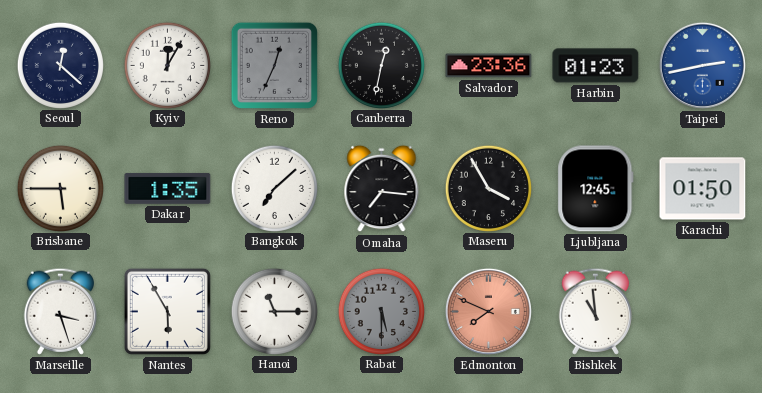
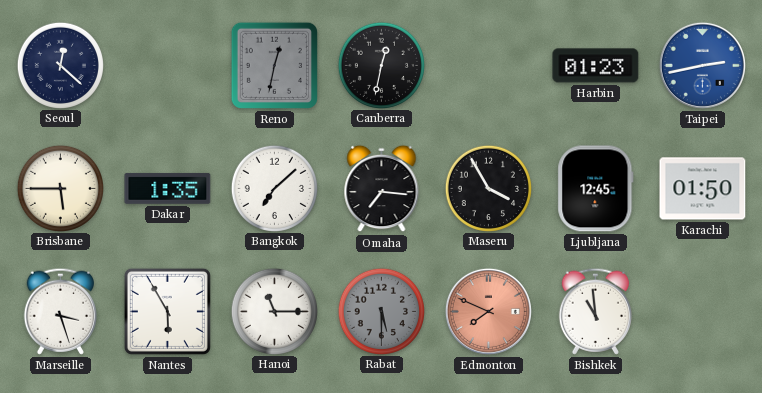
Kyiv: 12:05 -> none (167, 65)
Reno: 12:34 -> 12:32 (274, 65)
Salvador: 23:36 -> none (489, 66)
